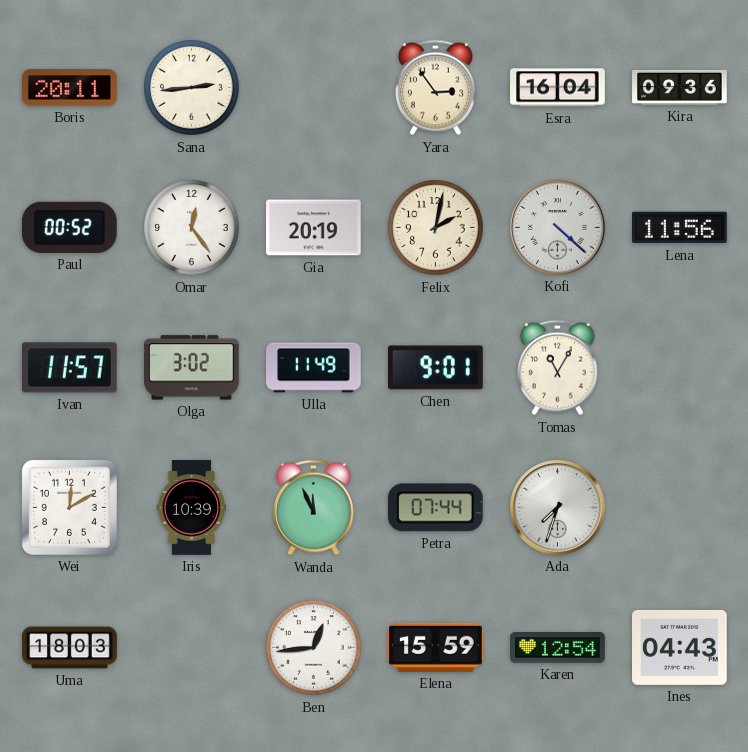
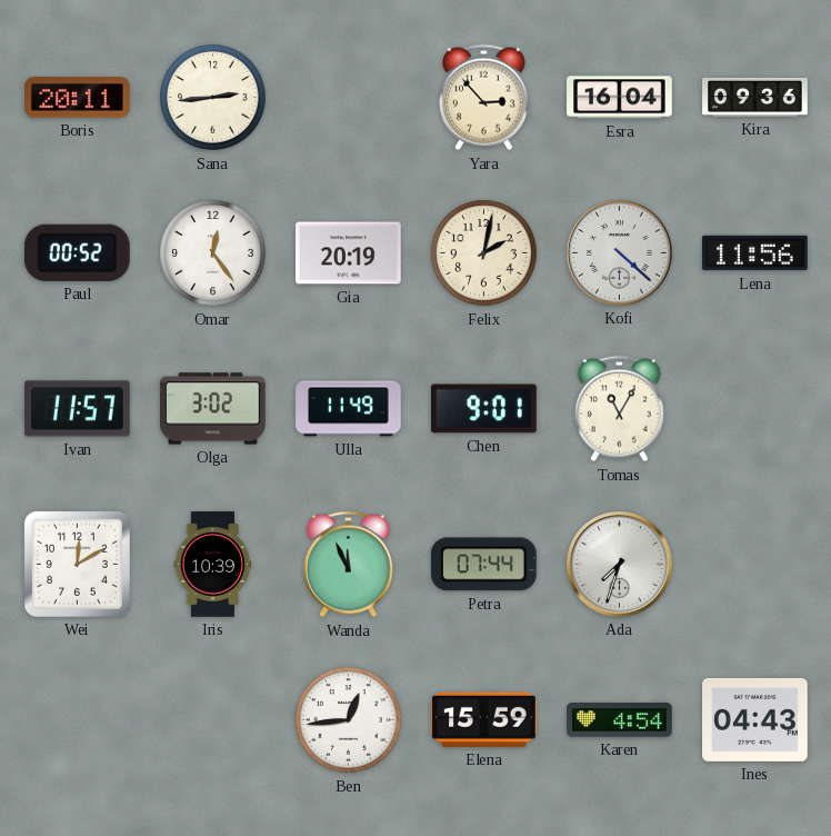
Yara: 2:54 -> 2:53 (484, 98)
Uma: 18:03 -> none (70, 648)
Karen: 12:54 -> 4:54 (620, 720)
